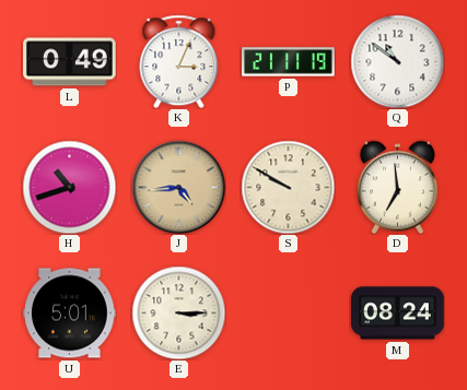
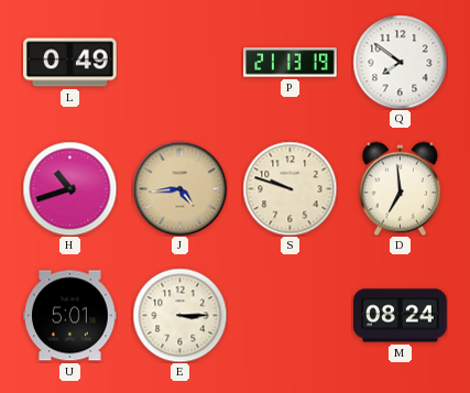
K: 3:04 -> none (179, 61)
P: 21:11 -> 21:13 (291, 63)
Q: 10:51 -> 7:51 (400, 62)
S: 9:50 -> 9:48 (289, 188)
